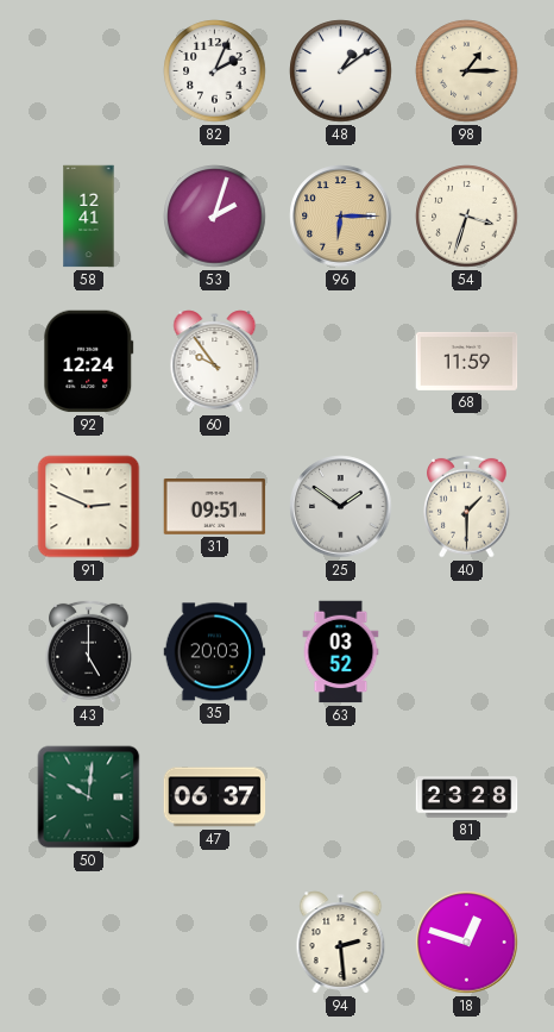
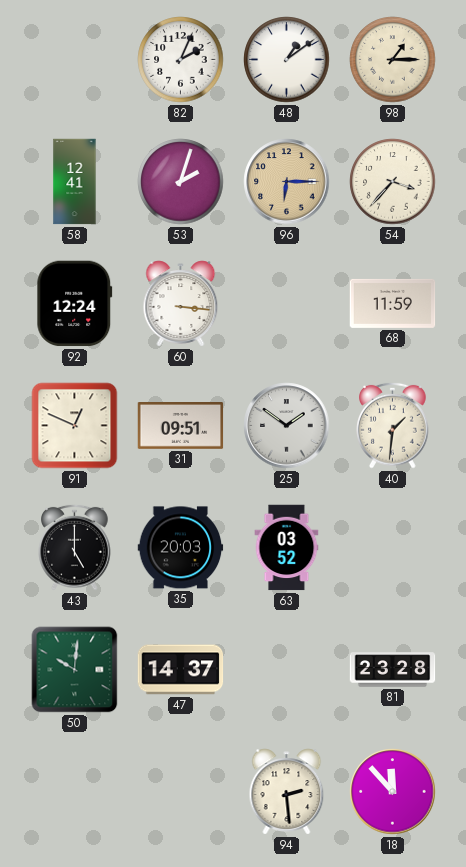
54: 3:33 -> 3:37 (393, 182)
60: 9:54 -> 3:16 (181, 304)
91: 2:49 -> 12:49 (75, 426)
40: 1:30 -> 1:31 (393, 425)
47: 06:37 -> 14:37 (181, 670)
18: 12:48 -> 11:53 (393, 792)
